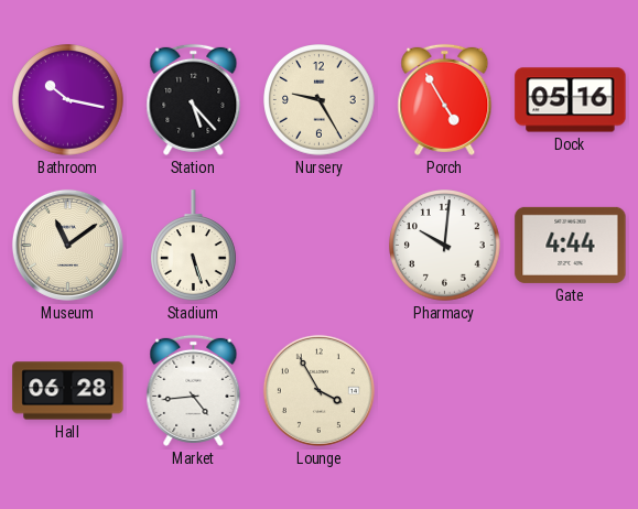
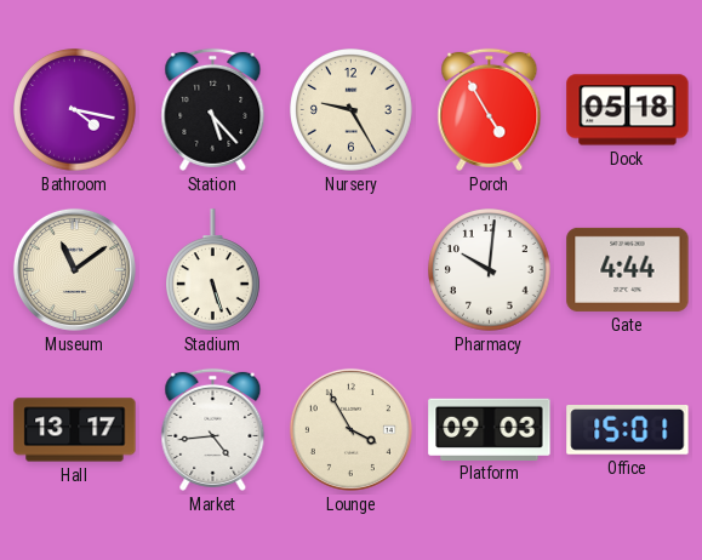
Bathroom: 10:17 -> 4:17 (75, 110)
Dock: 05:16 -> 05:18 (628, 110)
Hall: 06:28 -> 13:17 (75, 430)
Platform: none -> 09:03 (490, 429)
Office: none -> 15:01 (628, 430)
